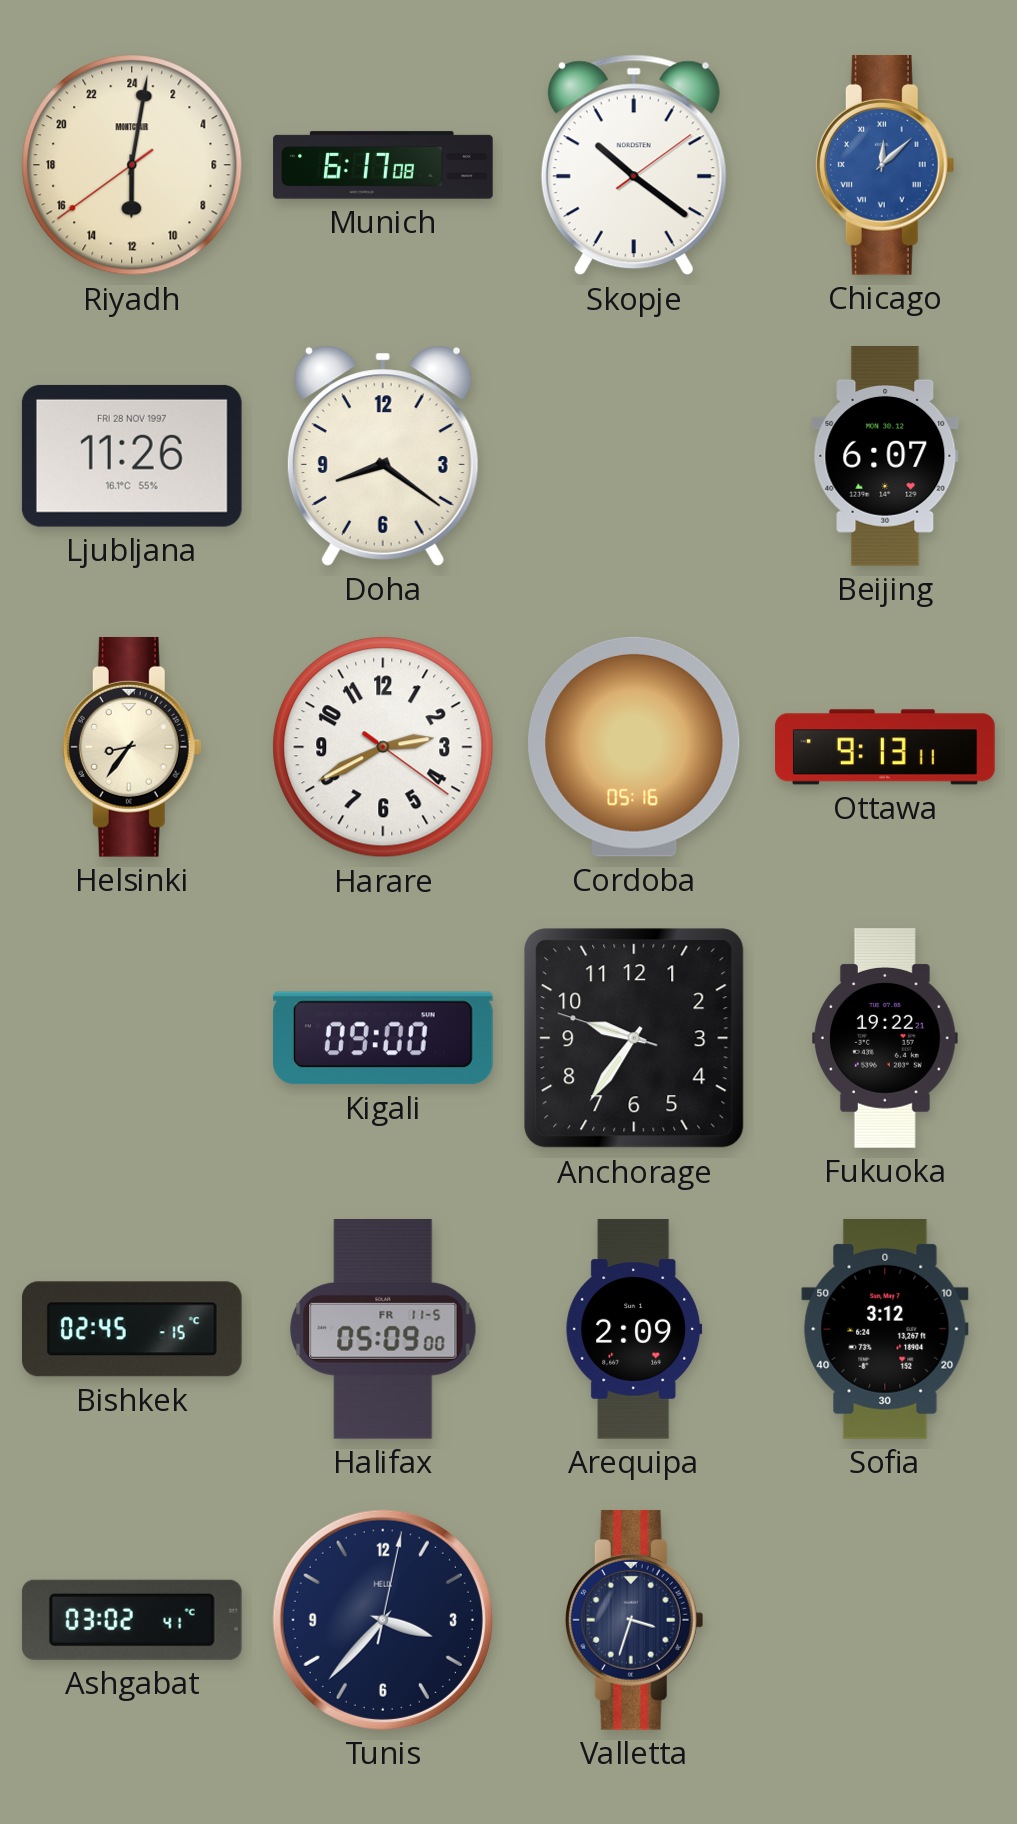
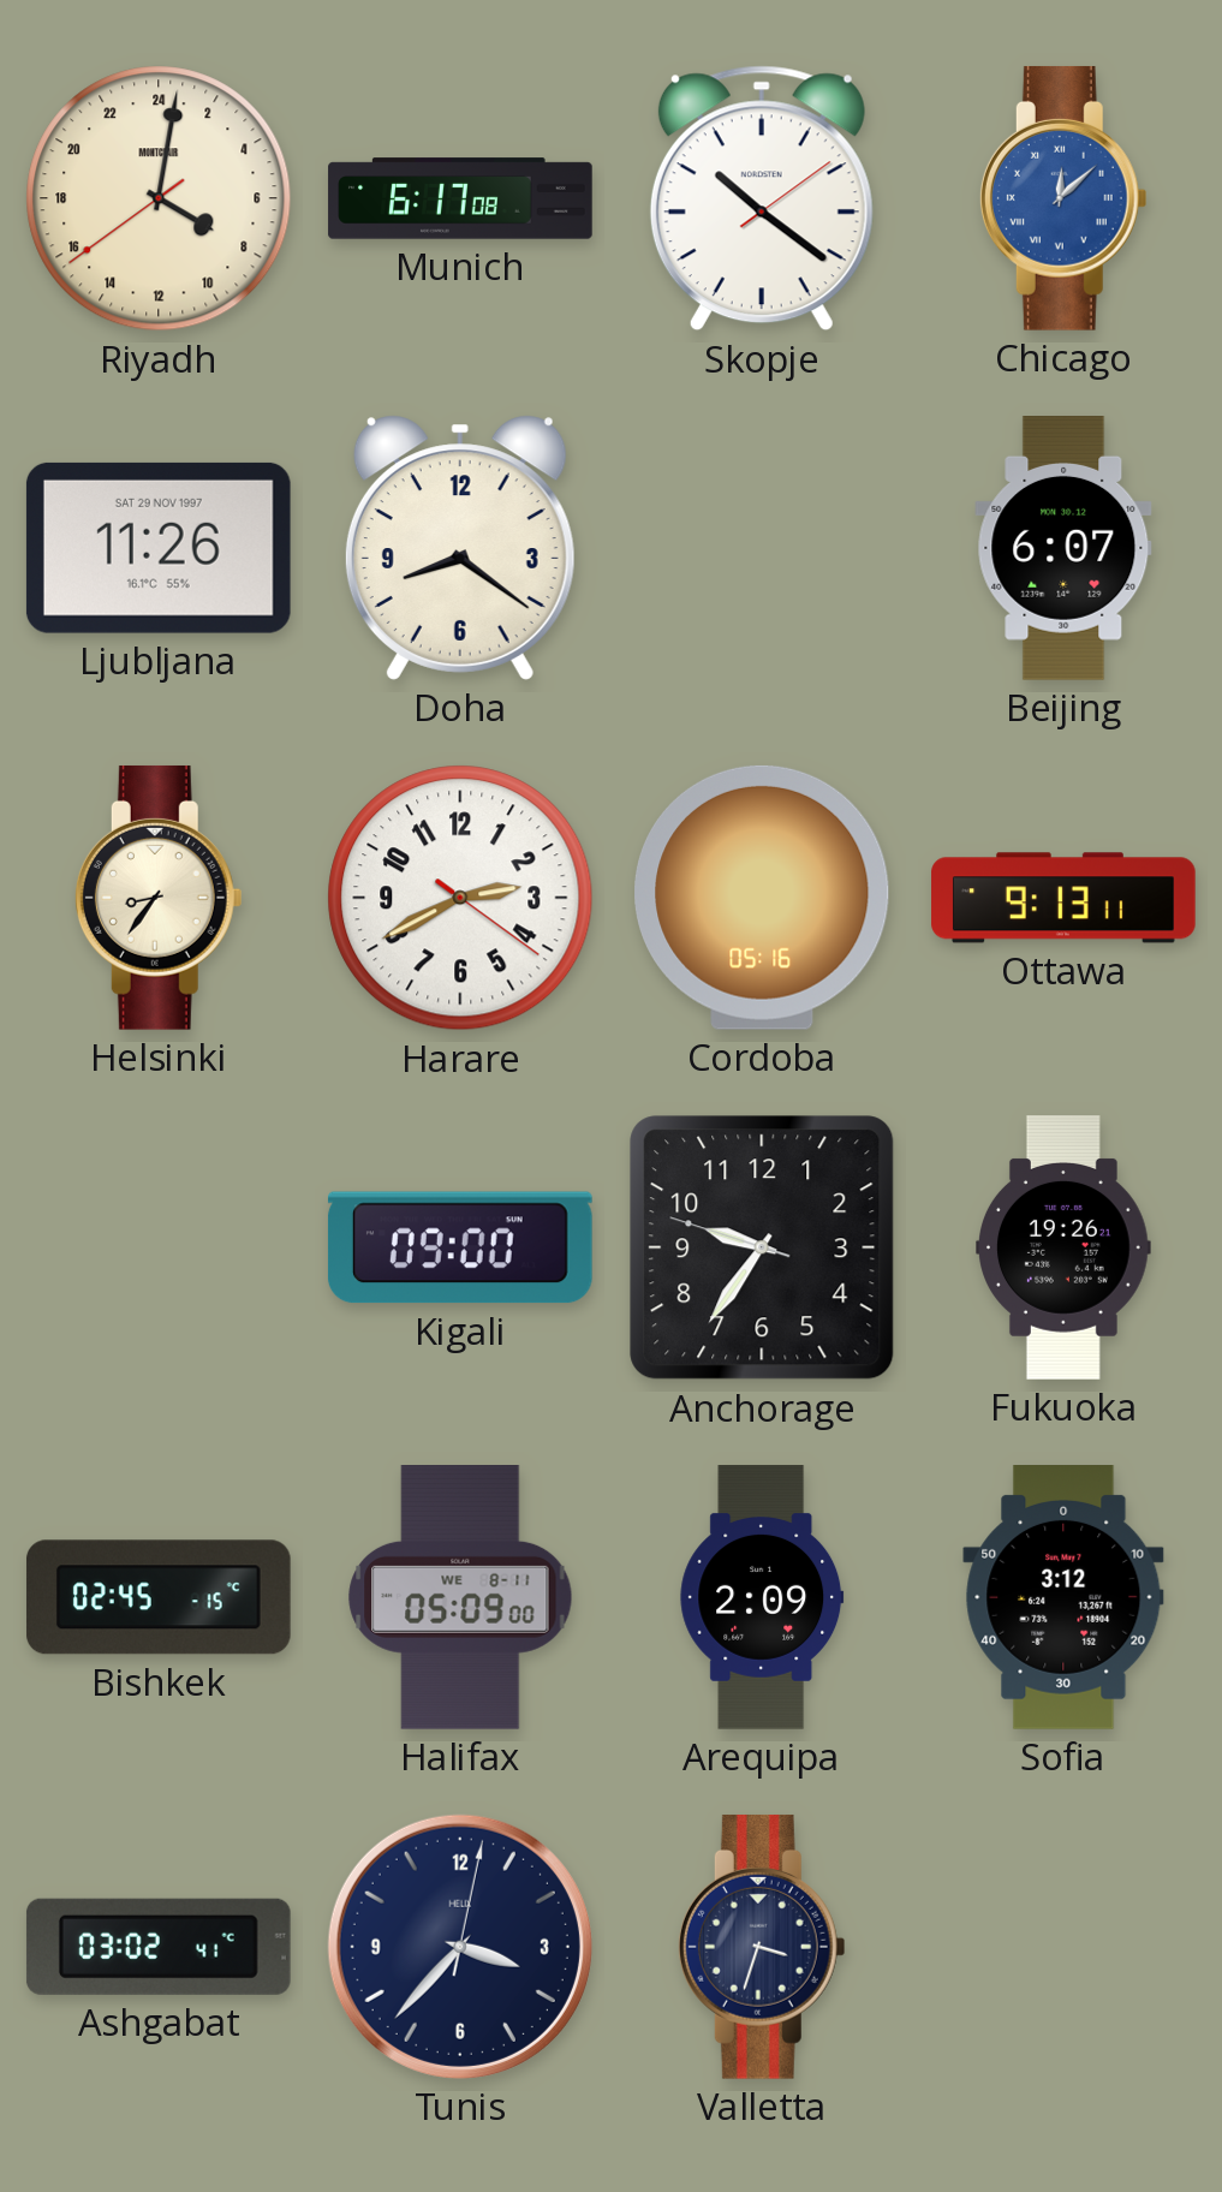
Riyadh: 12:01 -> 8:01 (159, 198)
Ljubljana date: FRI 28 NOV 1997 -> SAT 29 NOV 1997 (159, 548)
Fukuoka: 19:22 -> 19:26 (1065, 1247)
Halifax date: FR 11-5 -> WE 8-11 (460, 1598)
